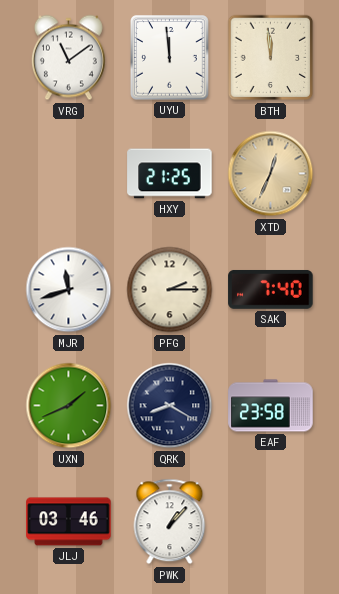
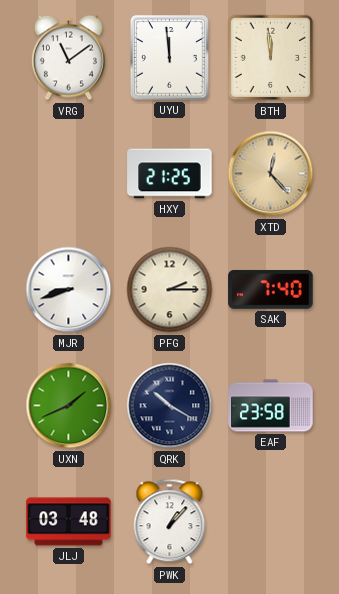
XTD: 12:34 -> 12:23 (271, 174)
MJR: 11:42 -> 8:42 (69, 290)
QRK: 8:20 -> 10:20 (170, 406)
JLJ: 03:46 -> 03:48 (69, 522)
